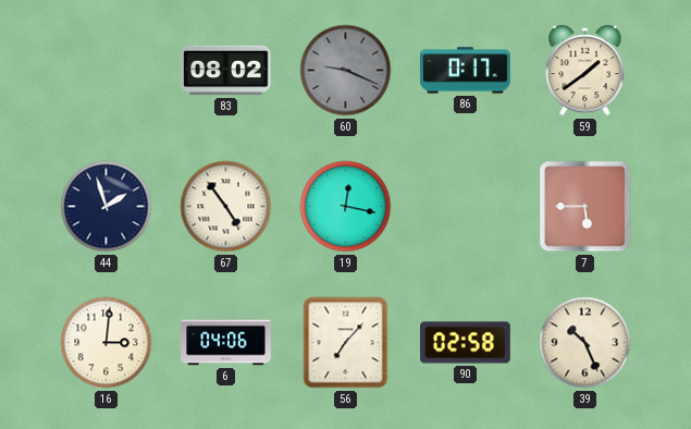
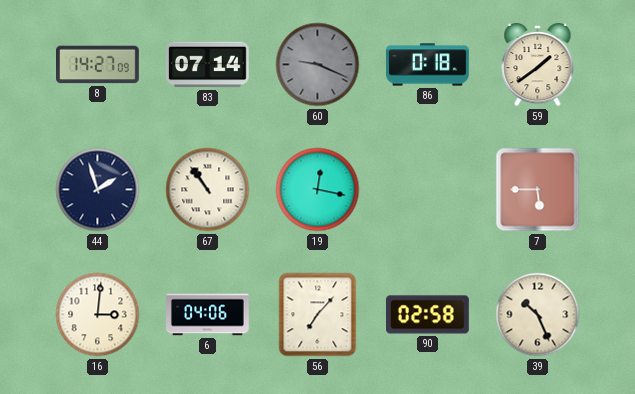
8: none -> 14:27 (98, 65)
83: 08:02 -> 07:14 (208, 65)
86: 0:17 -> 0:18 (428, 65)
67: 4:54 -> 10:54 (208, 190)
